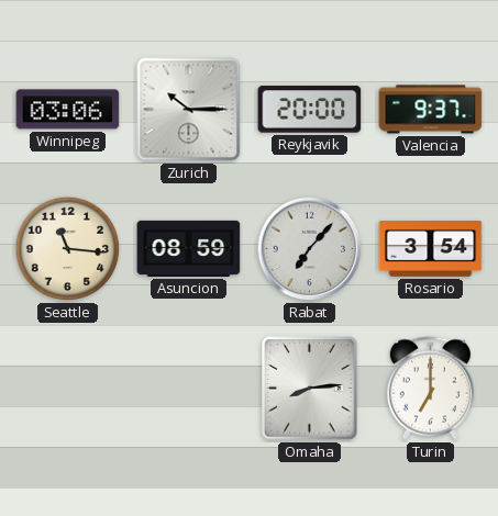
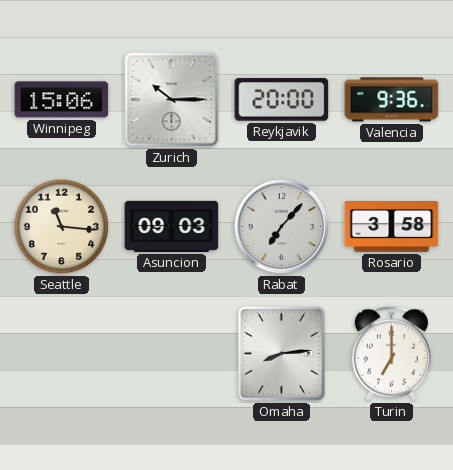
Winnipeg: 03:06 -> 15:06 (62, 100)
Valencia: 9:37 -> 9:36 (392, 100)
Asuncion: 08:59 -> 09:03 (172, 226)
Rosario: 3:54 -> 3:58 (392, 227)
